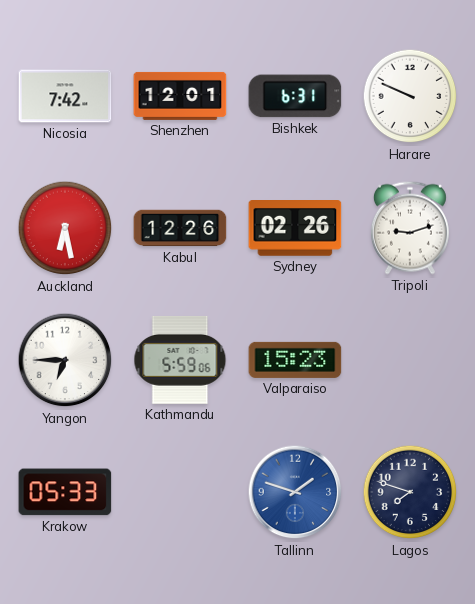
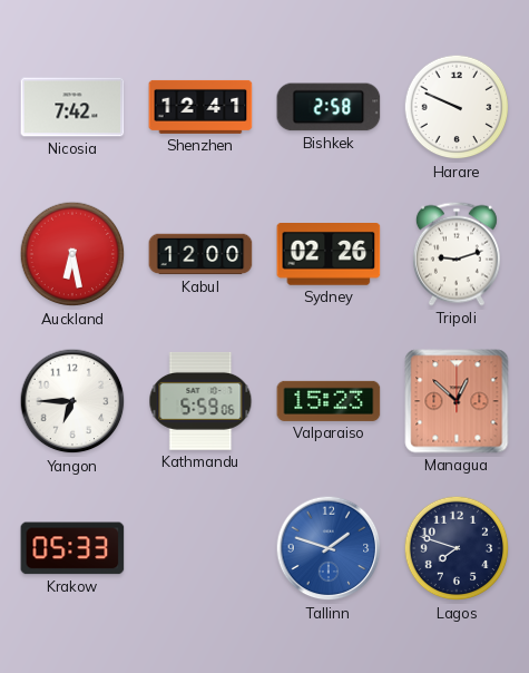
Shenzhen: 12:01 -> 12:41 (200, 107)
Bishkek: 6:31 -> 2:58 (329, 107)
Kabul: 12:26 -> 12:00 (200, 254)
Managua: none -> 12:52 (457, 401)
